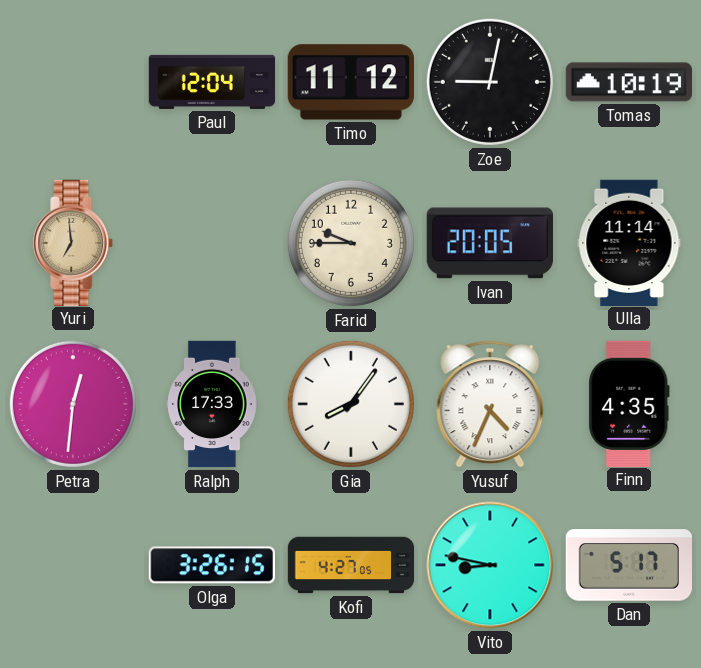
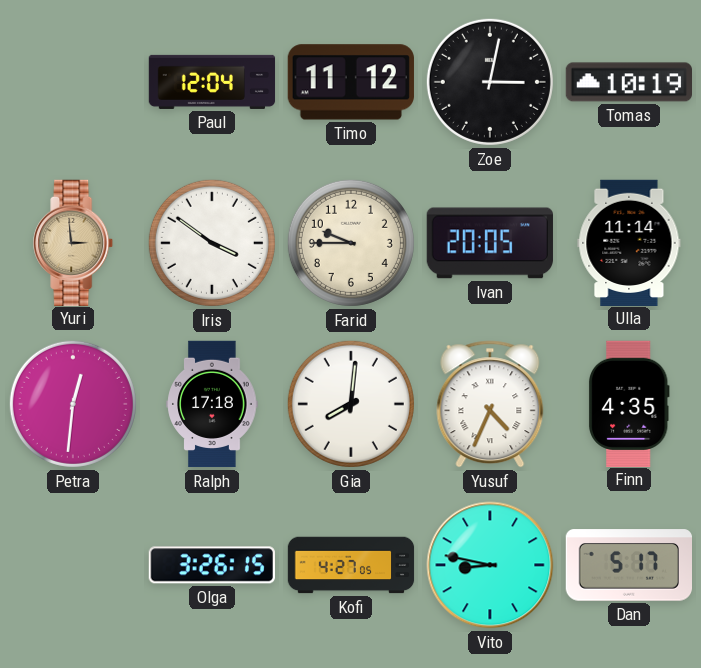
Zoe: 9:02 -> 3:02 (490, 82)
Yuri: 6:59 -> 2:59 (74, 242)
Iris: none -> 3:51 (212, 243)
Ralph: 17:33 -> 17:18 (212, 404)
Gia: 8:06 -> 8:01 (351, 404)
